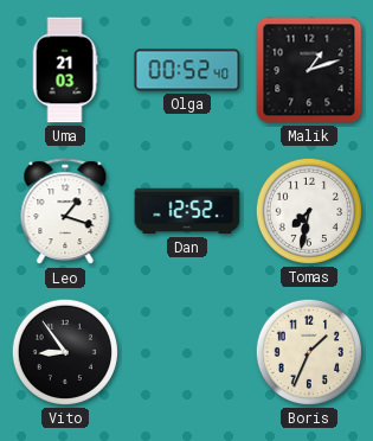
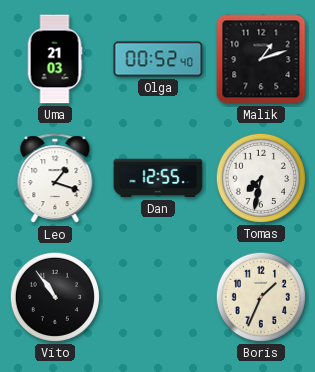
Dan: 12:52 -> 12:55 (158, 178)
Vito: 8:54 -> 10:54 (55, 297)
